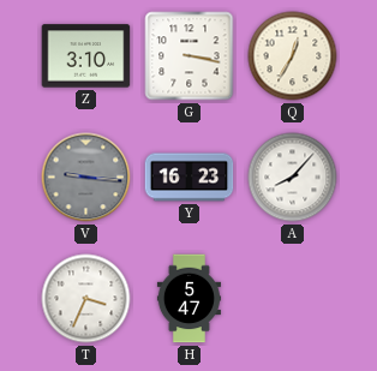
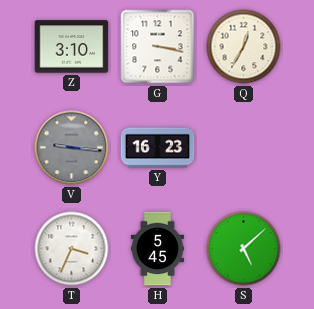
A: 8:07 -> none (293, 178)
H: 5:47 -> 5:45 (157, 249)
S: none -> 5:08 (244, 249)
